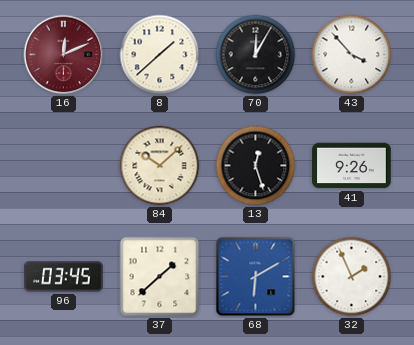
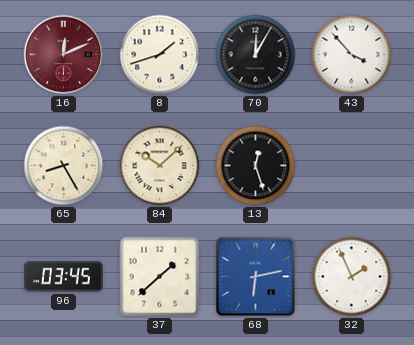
8: 1:38 -> 1:42 (160, 55)
65: none -> 8:25 (64, 166)
41: 9:26 -> none (352, 166)
68: 6:10 -> 6:13 (256, 277)
